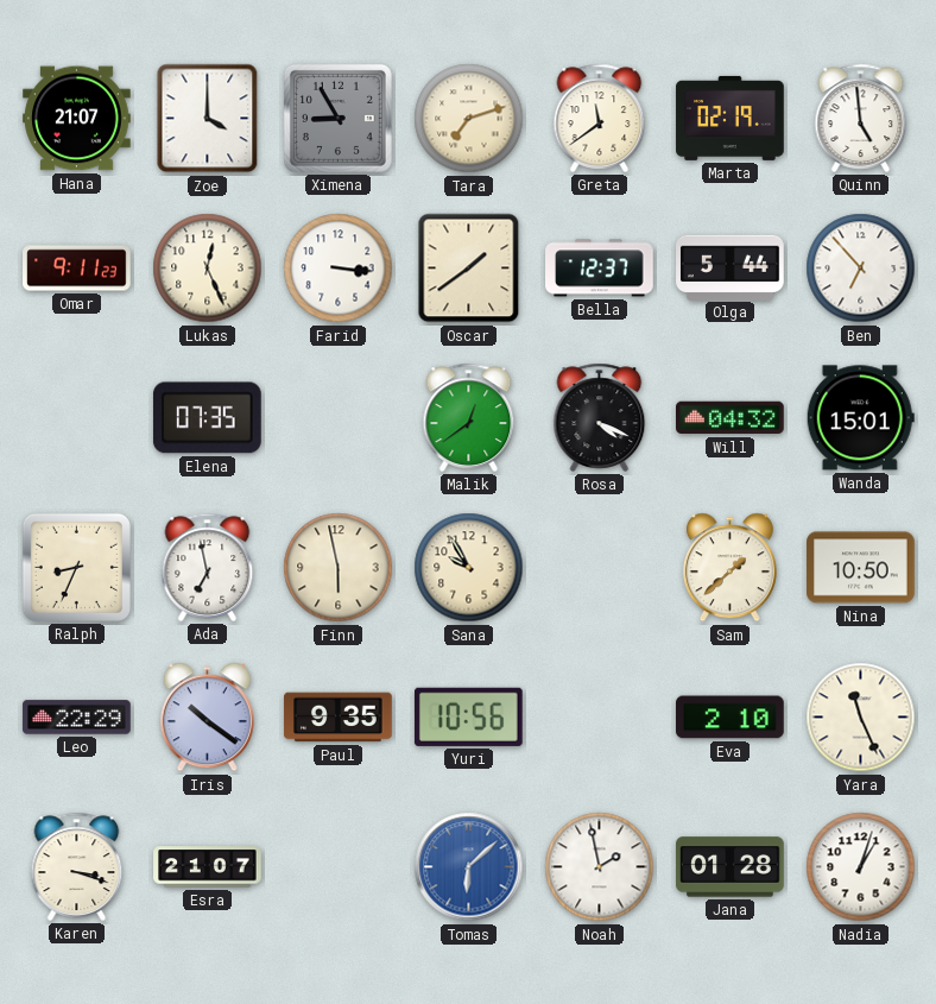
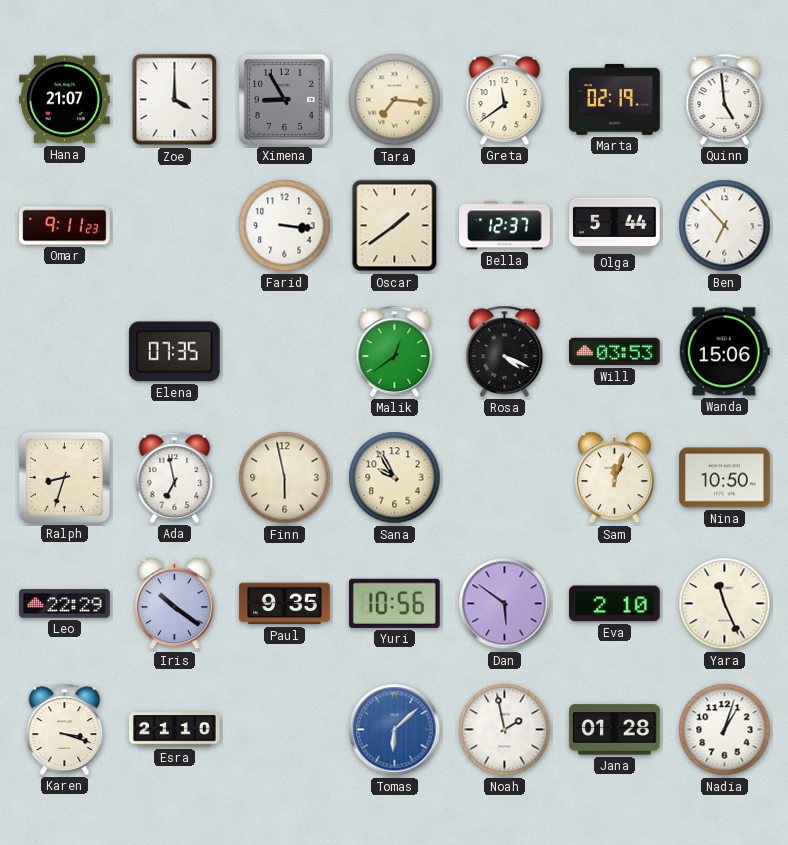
Tara: 7:12 -> 7:16 (395, 100)
Lukas: 12:26 -> none (208, 269)
Will: 04:32 -> 03:53 (615, 352)
Wanda: 15:01 -> 15:06 (724, 352)
Ralph: 8:34 -> 8:33 (64, 477)
Sam: 1:38 -> 12:03 (614, 478)
Dan: none -> 5:51 (505, 604)
Esra: 21:07 -> 21:10 (175, 730)
